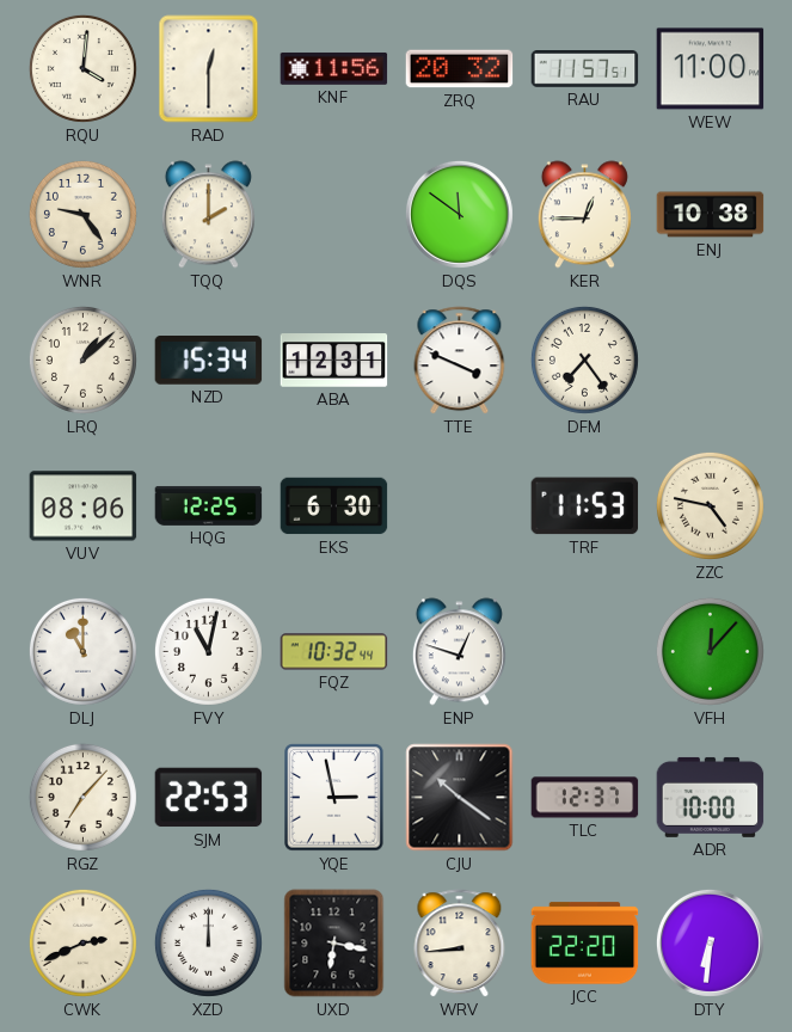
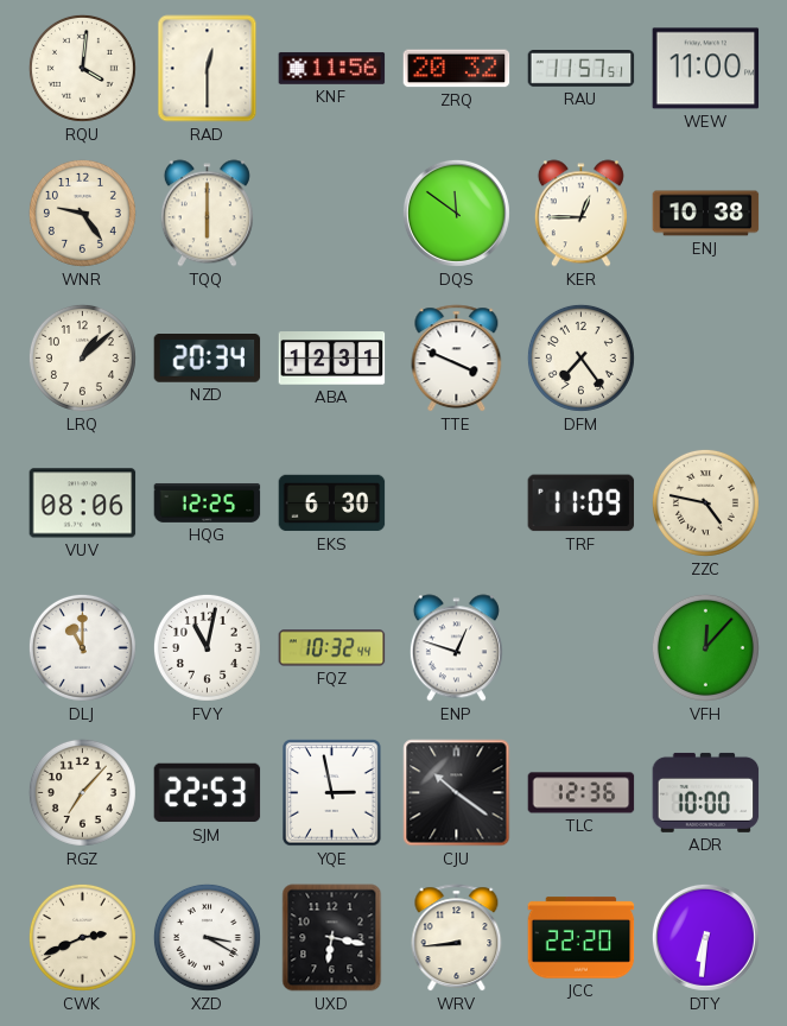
TQQ: 2:00 -> 6:00 (207, 214)
NZD: 15:34 -> 20:34 (208, 359)
TRF: 11:53 -> 11:09 (582, 503)
TLC: 12:37 -> 12:36 (582, 793)
XZD: 12:00 -> 3:20 (207, 937)
